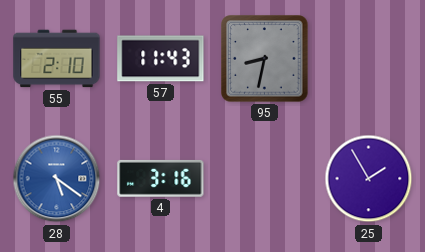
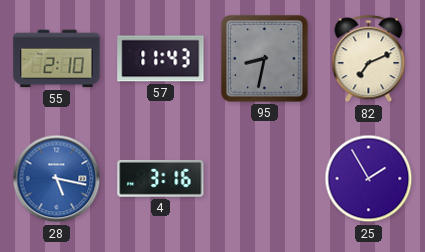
82: none -> 7:11 (369, 59)
28: 5:21 -> 5:17 (57, 179)
